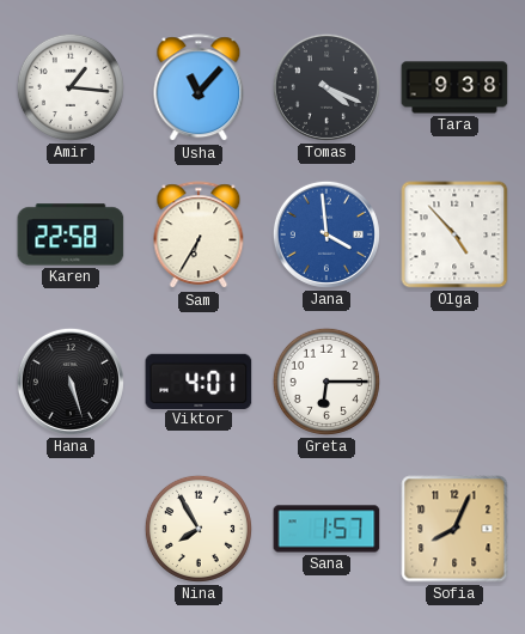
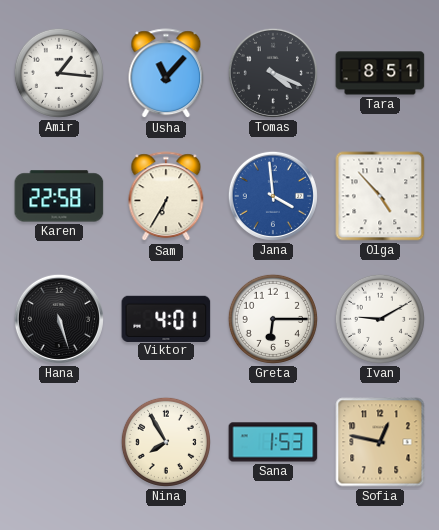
Tara: 9:38 -> 8:51 (380, 73)
Ivan: none -> 9:10 (380, 319)
Sana: 1:57 -> 1:53 (273, 442)
Sofia: 8:04 -> 12:47 (380, 442)
